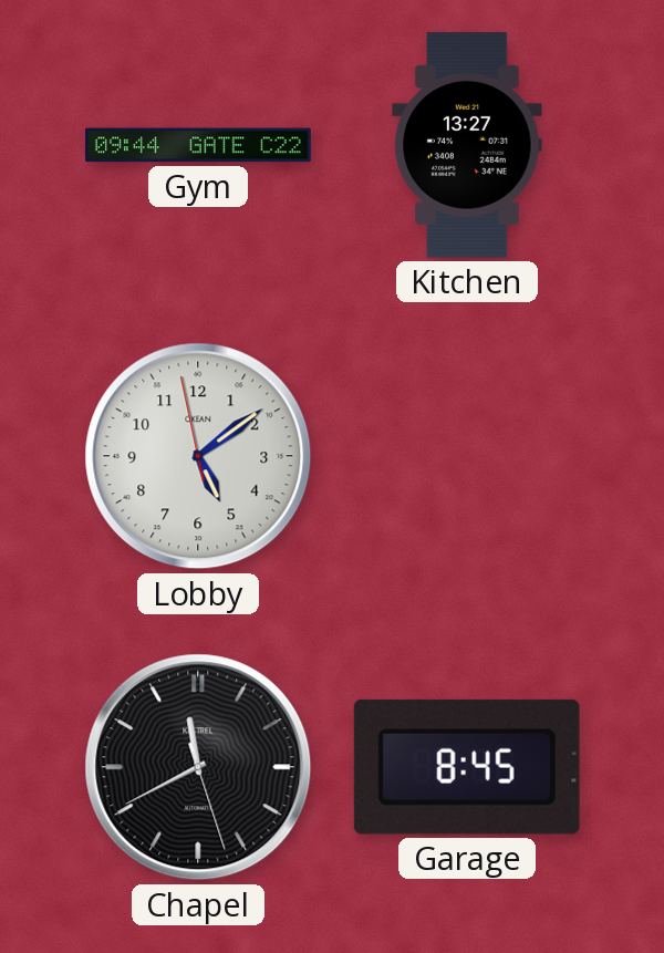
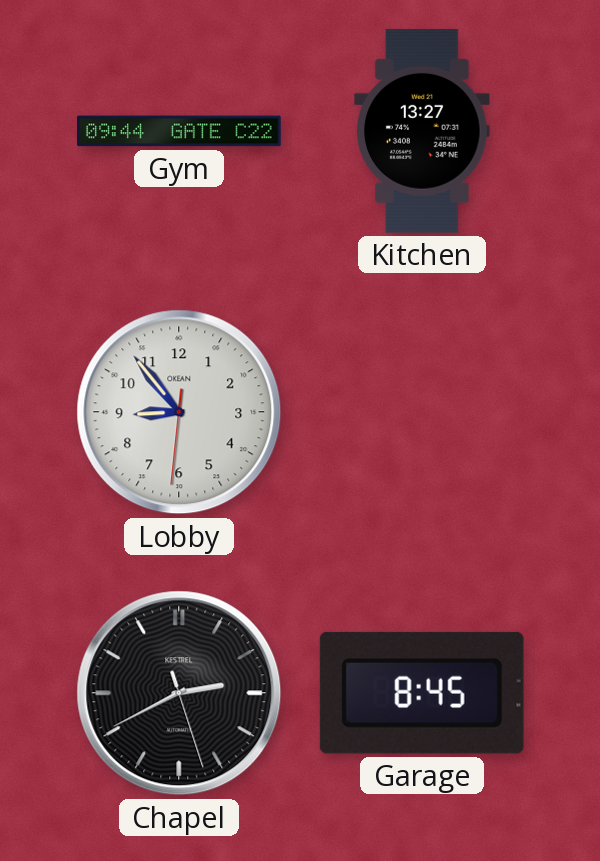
Lobby: 5:08 -> 8:53 (179, 412)
Chapel: 11:40 -> 2:40 (179, 693)
